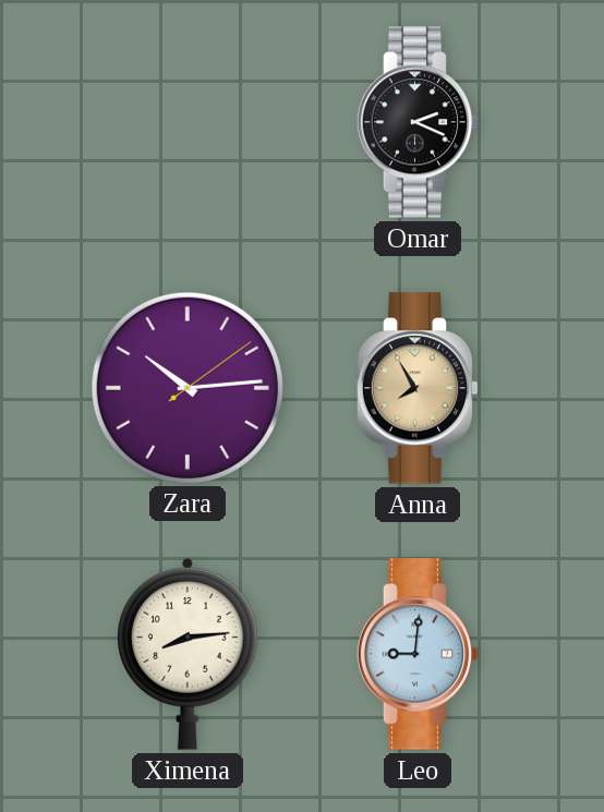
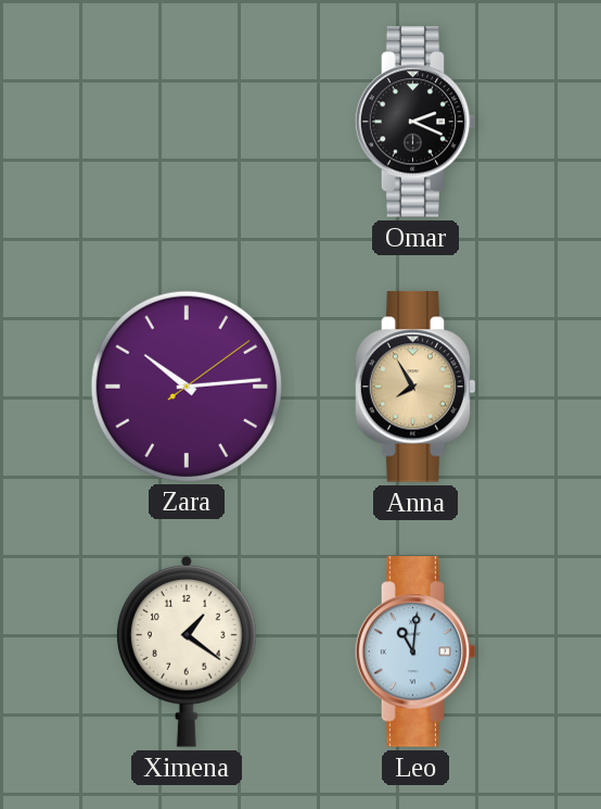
Ximena: 8:14 -> 1:21 (188, 652)
Leo: 9:01 -> 11:01 (415, 652)
